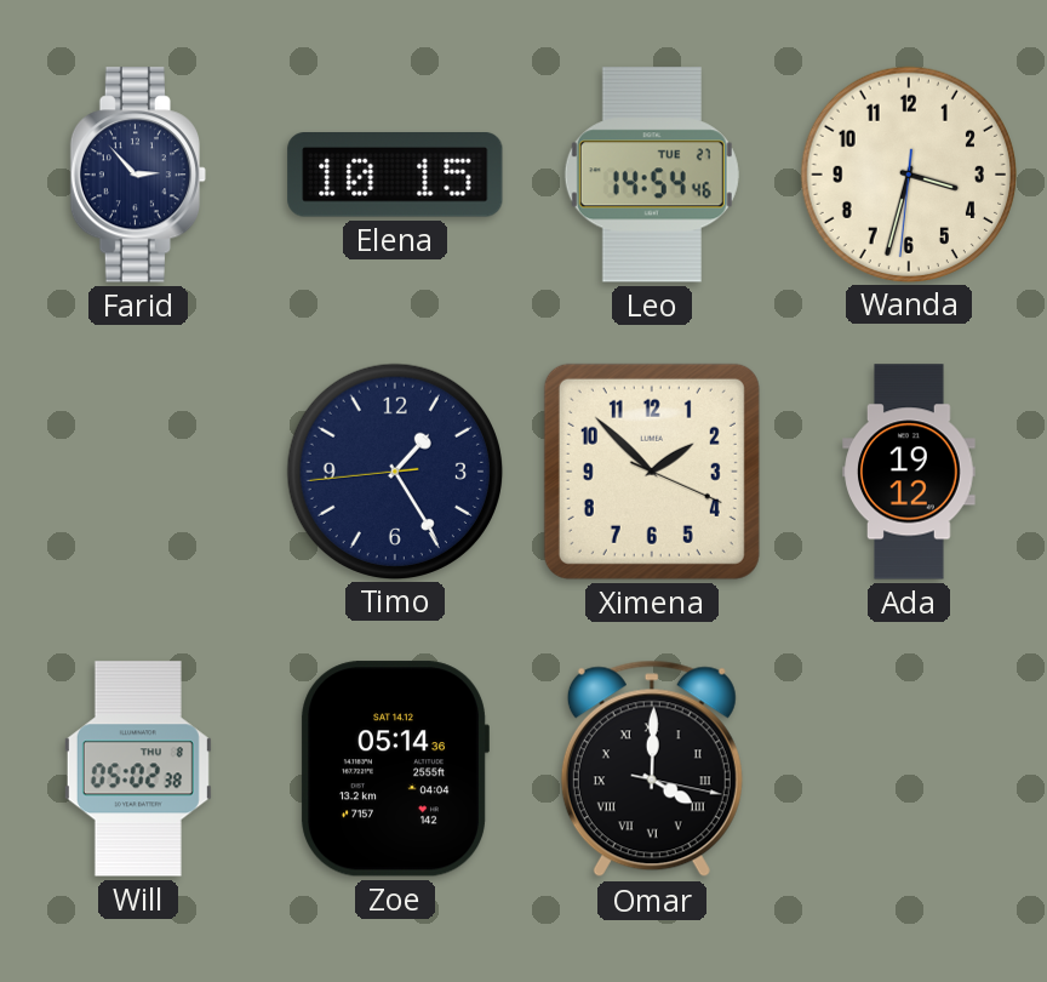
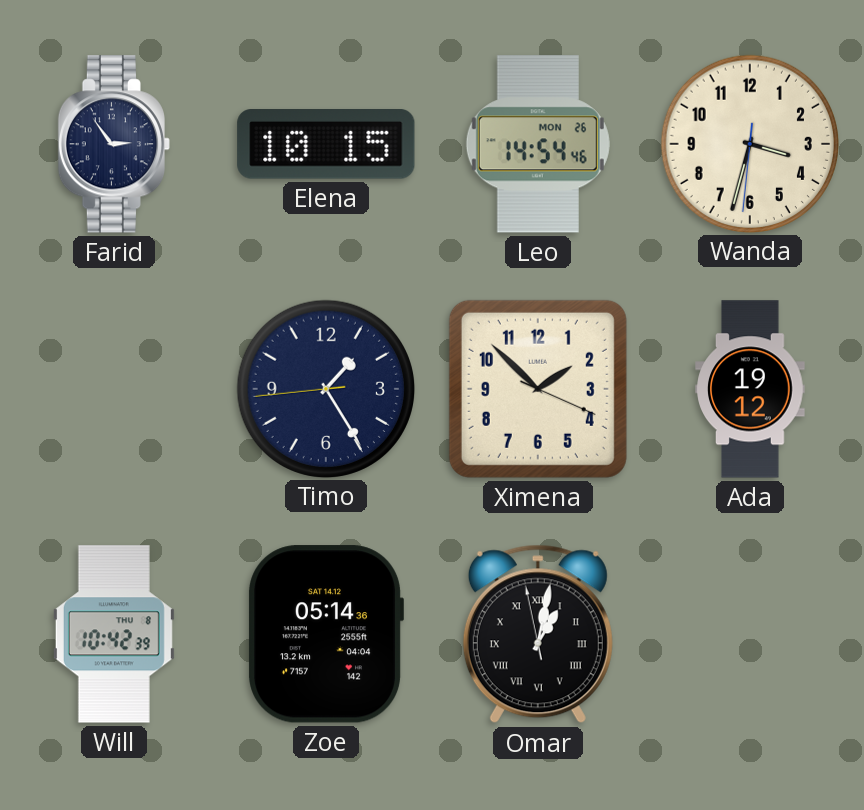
Farid: 2:53 -> 2:54 (114, 144)
Leo date: TUE 27 -> MON 26 (538, 144)
Will: 05:02 -> 10:42 (114, 634)
Omar: 4:00 -> 1:01 (538, 634)
